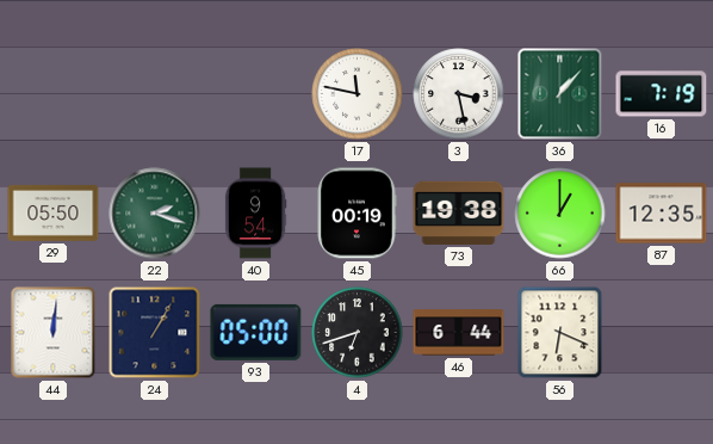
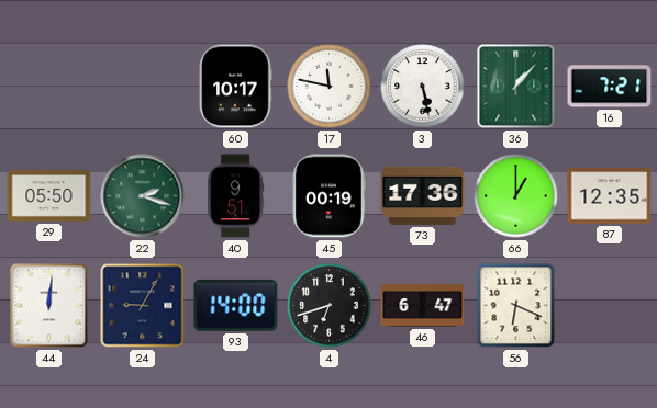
60: none -> 10:17 (235, 87)
3: 3:28 -> 5:28 (423, 87)
16: 7:19 -> 7:21 (610, 87)
40: 9:54 -> 9:51 (235, 196)
73: 19:38 -> 17:36 (423, 195)
24: 1:05 -> 9:05 (143, 306)
93: 05:00 -> 14:00 (236, 305)
46: 6:44 -> 6:47 (423, 306)
